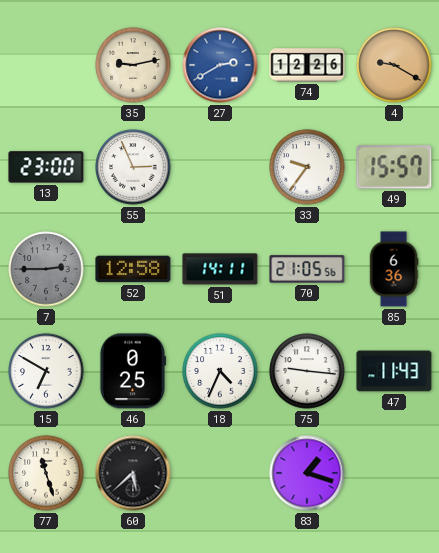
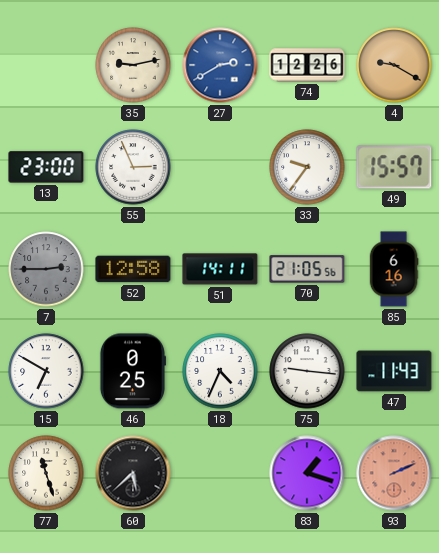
85: 6:36 -> 6:16 (394, 269)
93: none -> 2:11 (394, 473)
